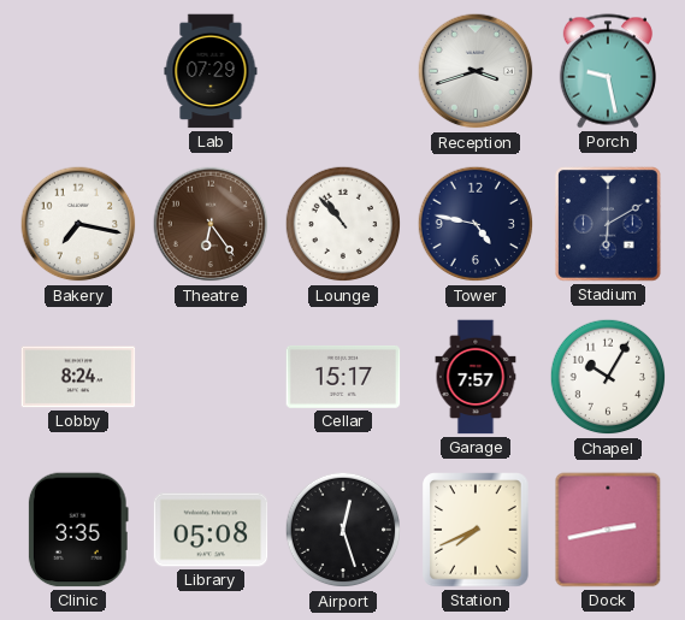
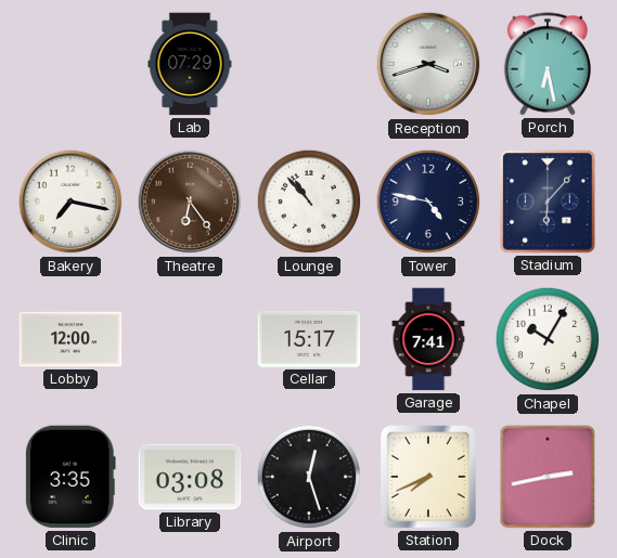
Porch: 9:28 -> 6:28 (548, 64)
Stadium: 6:10 -> 6:07 (548, 202)
Lobby: 8:24 -> 12:00 (70, 339)
Garage: 7:57 -> 7:41 (428, 339)
Library: 05:08 -> 03:08 (190, 477)
